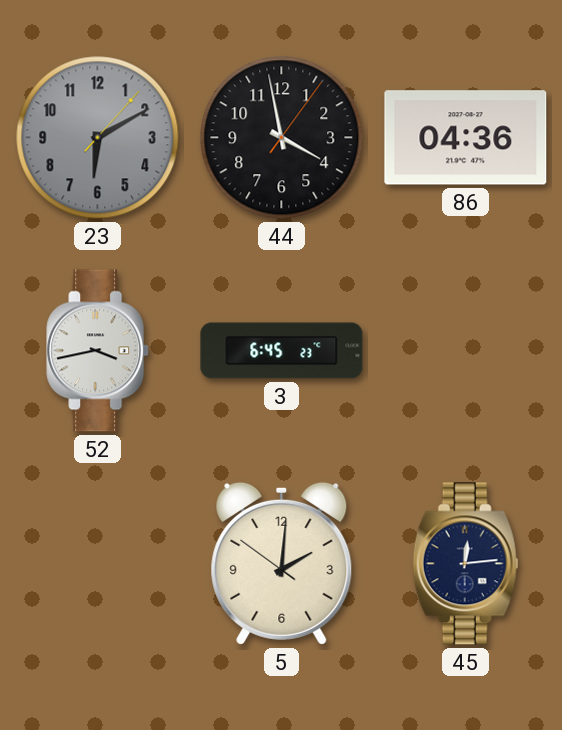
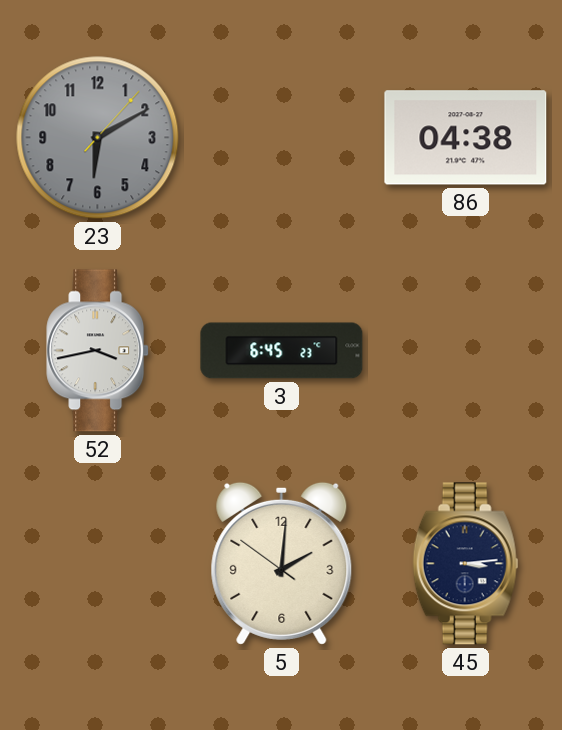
44: 3:58 -> none (282, 138)
86: 04:36 -> 04:38 (466, 138)
45: 12:14 -> 3:14 (466, 564)
